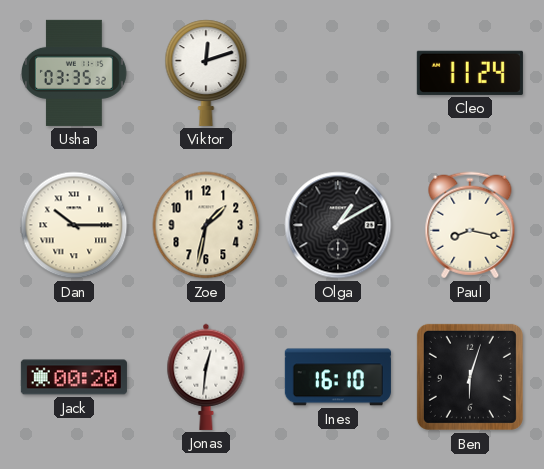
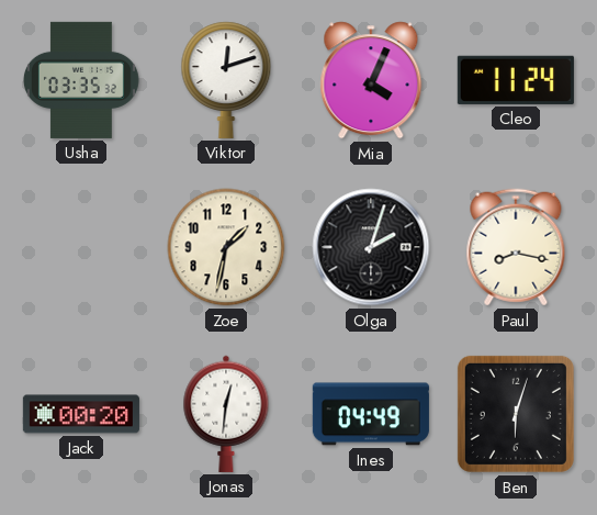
Mia: none -> 4:04 (371, 80)
Dan: 10:15 -> none (74, 225)
Olga: 1:10 -> 2:03 (371, 247)
Ines: 16:10 -> 04:49 (371, 414)
